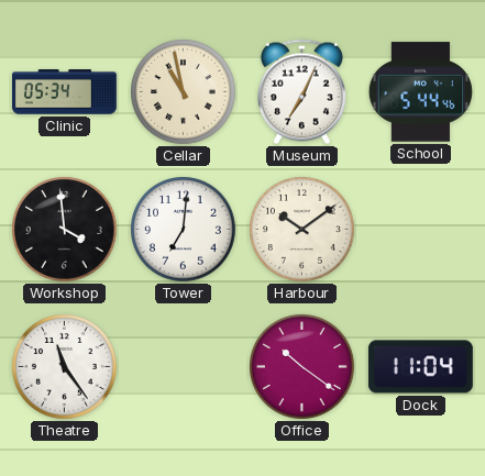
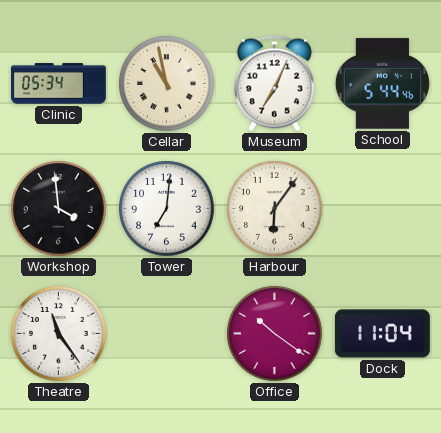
Harbour: 10:09 -> 6:06 (275, 209)
